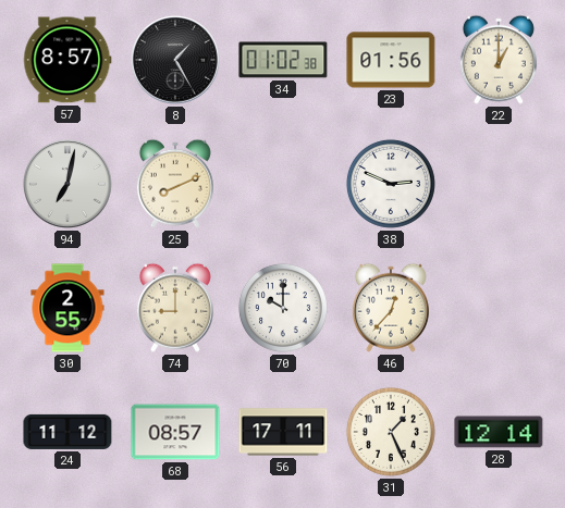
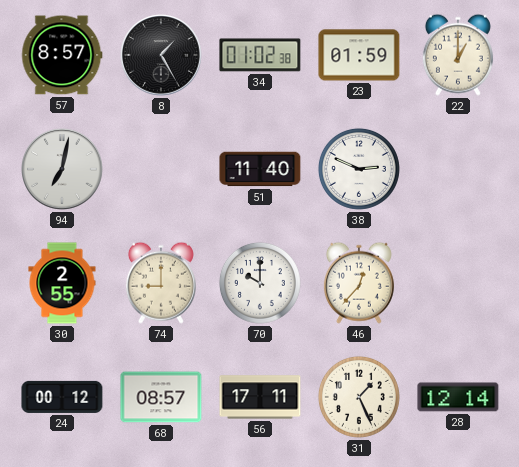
23: 01:56 -> 01:59 (359, 55)
25: 8:11 -> none (175, 184)
51: none -> 11:40 (260, 169)
24: 11:12 -> 00:12 (62, 397)
